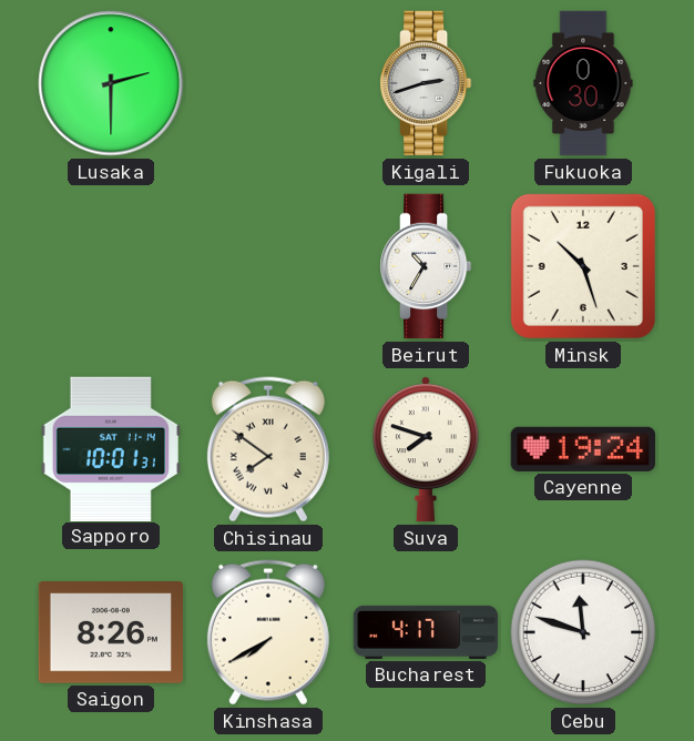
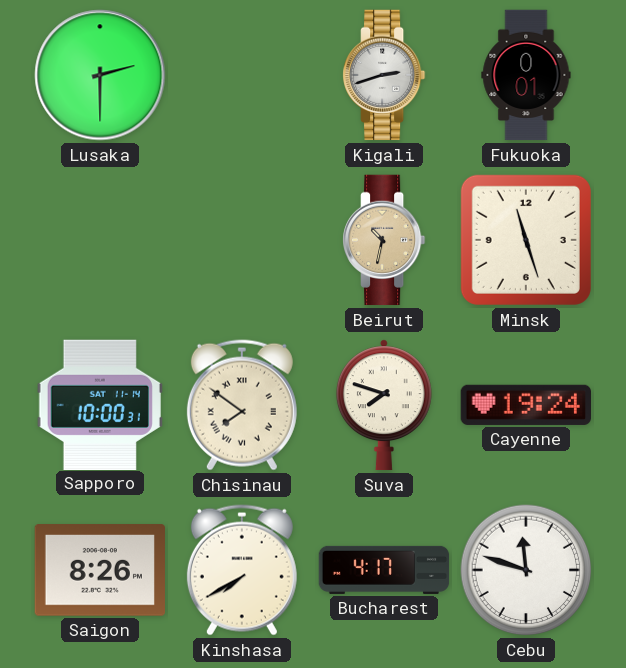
Fukuoka: 0:30 -> 0:01 (526, 75)
Beirut: 10:35 -> 10:32 (385, 240)
Beirut dial: white -> champagne (385, 240)
Minsk: 10:27 -> 11:27 (526, 240)
Sapporo: 10:01 -> 10:00 (100, 404)
